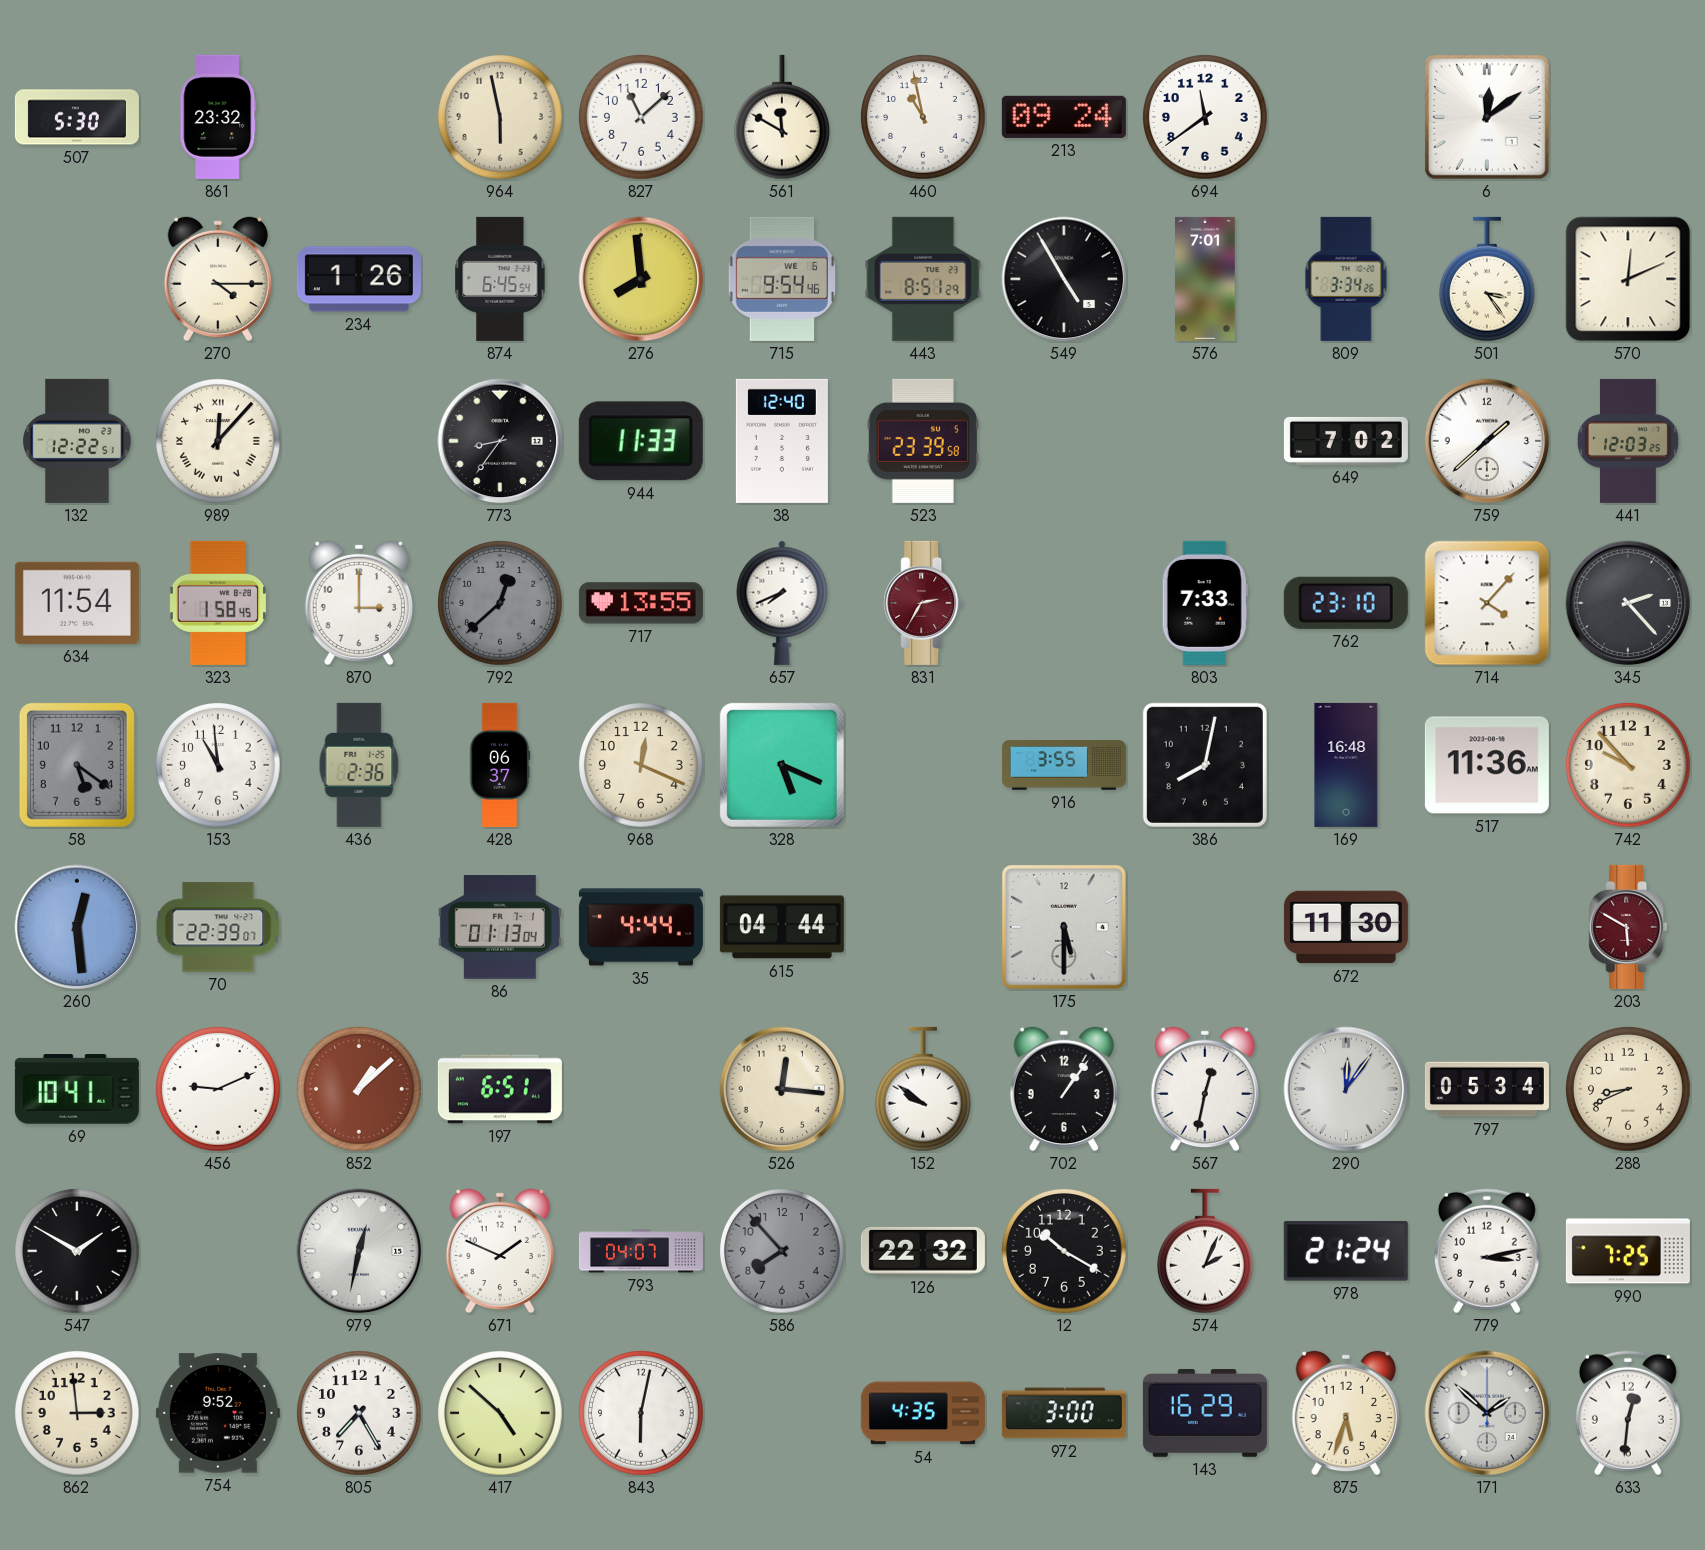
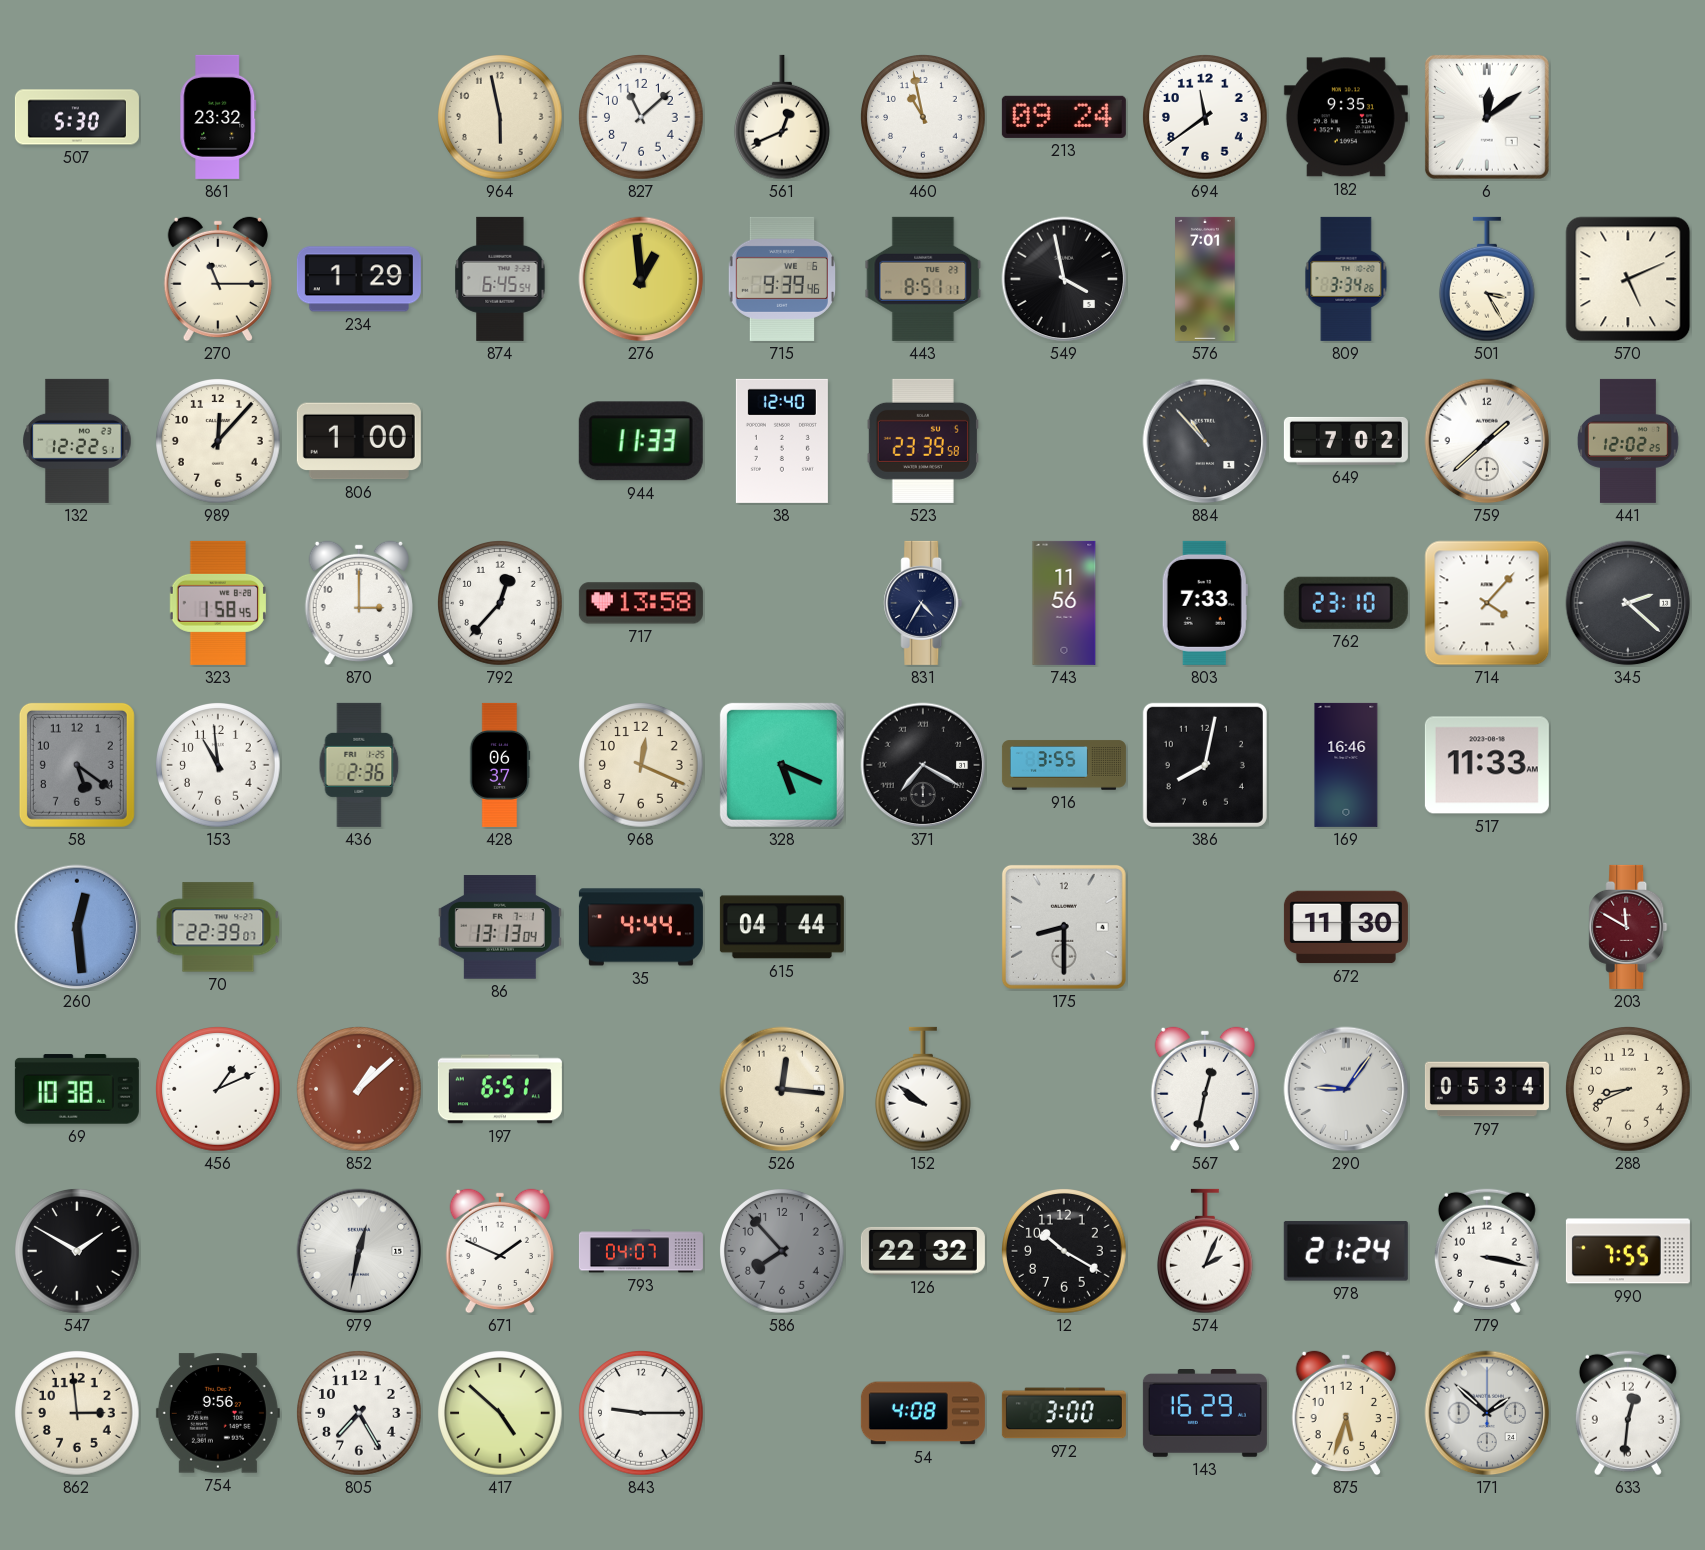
561: 11:50 -> 12:41 (782, 117)
182: none -> 9:35 (1346, 117)
270: 4:15 -> 11:15 (218, 279)
234: 1:26 -> 1:29 (359, 279)
276: 7:59 -> 12:59 (641, 279)
715: 9:54 -> 9:39 (782, 279)
443: 8:51:29 -> 8:51:11 (923, 279)
549: 4:55 -> 3:58 (1064, 279)
501: 3:24 -> 3:25 (1487, 279)
570: 12:11 -> 5:11 (1628, 279)
989 numerals: Roman -> Arabic (219, 442)
806: none -> 1:00 (359, 441)
773: 8:36 -> none (500, 441)
884: none -> 10:53 (1205, 441)
441: 12:03 -> 12:02 (1628, 441)
634: 11:54 -> none (77, 603)
792: 12:38 -> 12:37 (501, 604)
792 dial: grey -> white (501, 604)
717: 13:55 -> 13:58 (641, 603)
657: 7:41 -> none (782, 603)
831: 2:35 -> 4:35 (923, 603)
831 dial: burgundy -> navy (923, 603)
743: none -> 11:56 (1064, 603)
345: 2:23 -> 2:22 (1628, 603)
371: none -> 7:20 (923, 765)
169: 16:48 -> 16:46 (1346, 765)
517: 11:36 -> 11:33 (1487, 765)
742: 9:53 -> none (1629, 766)
86: 01:13 -> 13:13 (500, 927)
175: 5:30 -> 8:30 (1064, 927)
203: 5:50 -> 11:50 (1628, 927)
69: 10:41 -> 10:38 (77, 1089)
456: 9:11 -> 1:11 (219, 1090)
702: 1:06 -> none (1064, 1089)
290: 12:06 -> 9:06 (1346, 1089)
779: 3:13 -> 3:17 (1487, 1251)
990: 7:25 -> 7:55 (1628, 1251)
754: 9:52 -> 9:56 (218, 1413)
843: 6:02 -> 9:15 (642, 1414)
54: 4:35 -> 4:08 (923, 1413)
